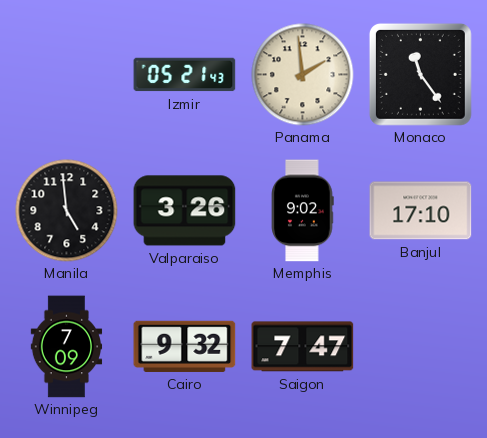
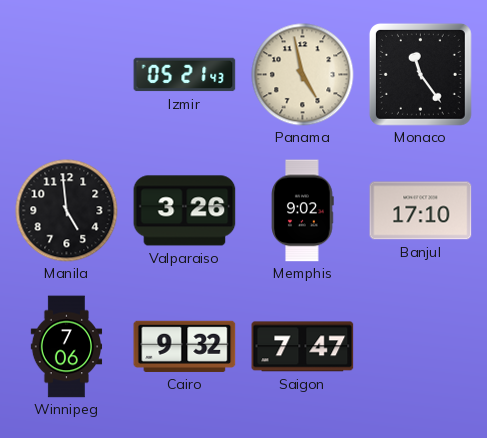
Panama: 1:59 -> 4:58 (303, 75)
Winnipeg: 7:09 -> 7:06 (67, 347)
